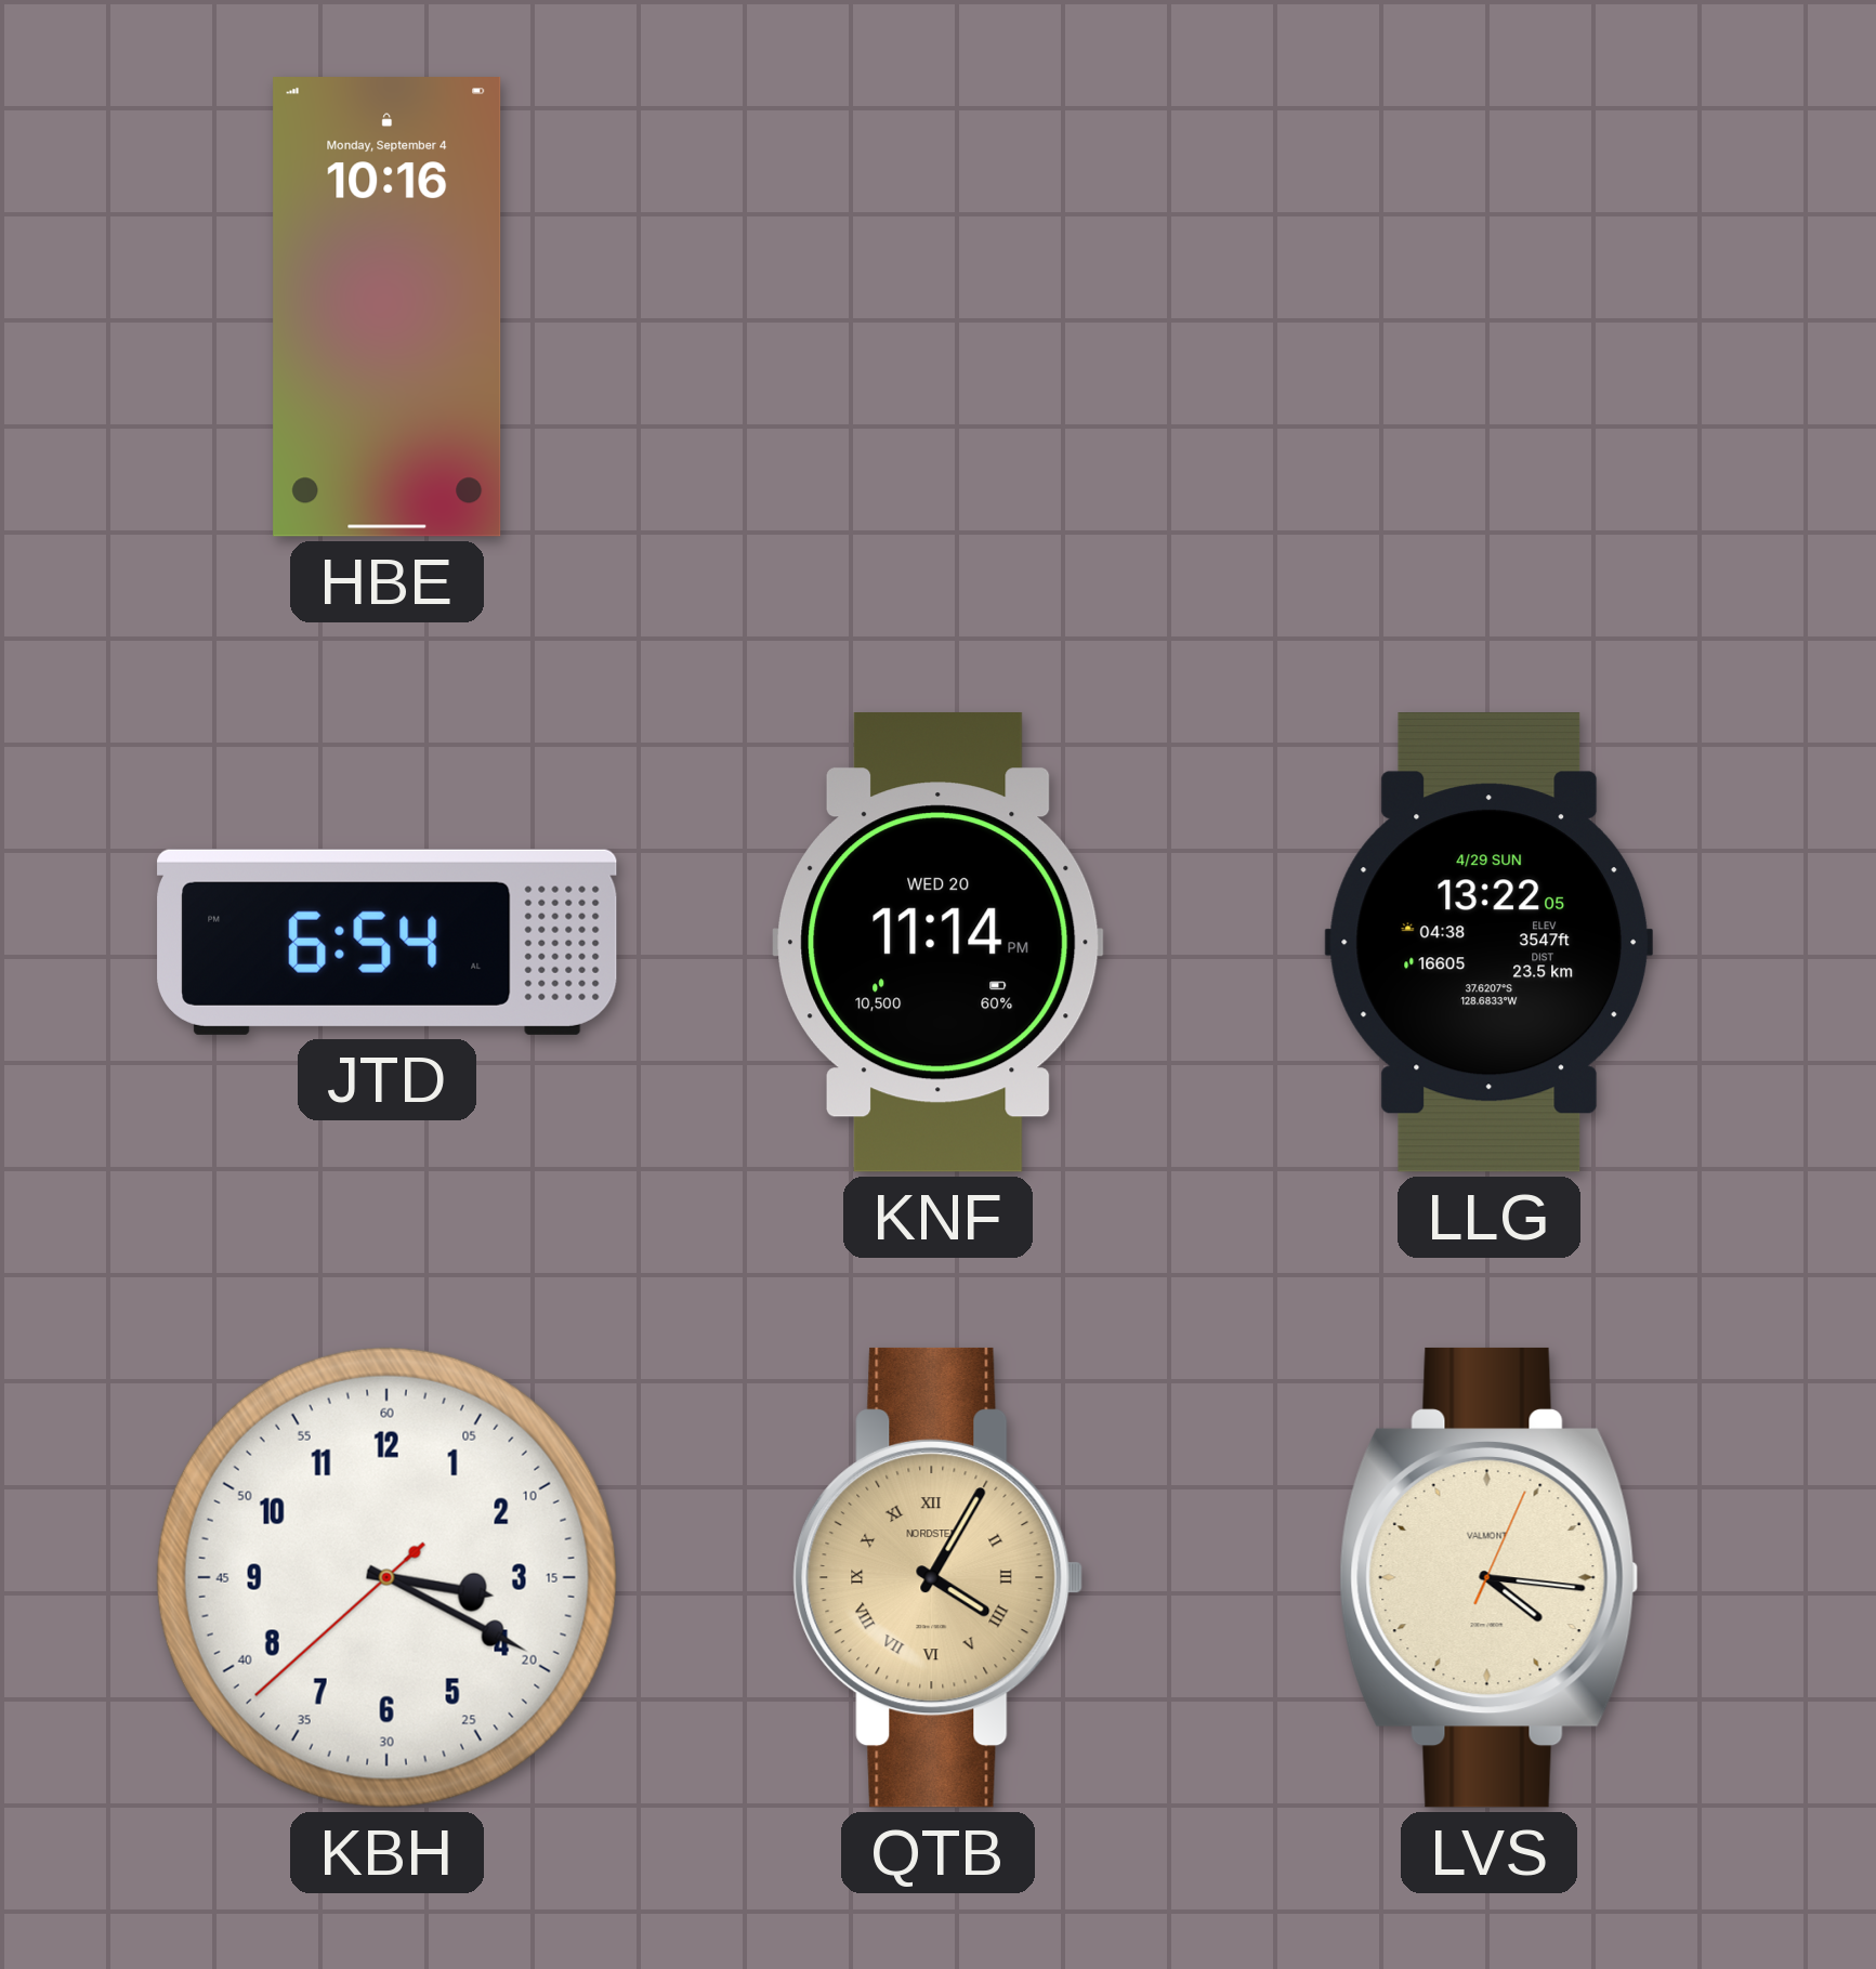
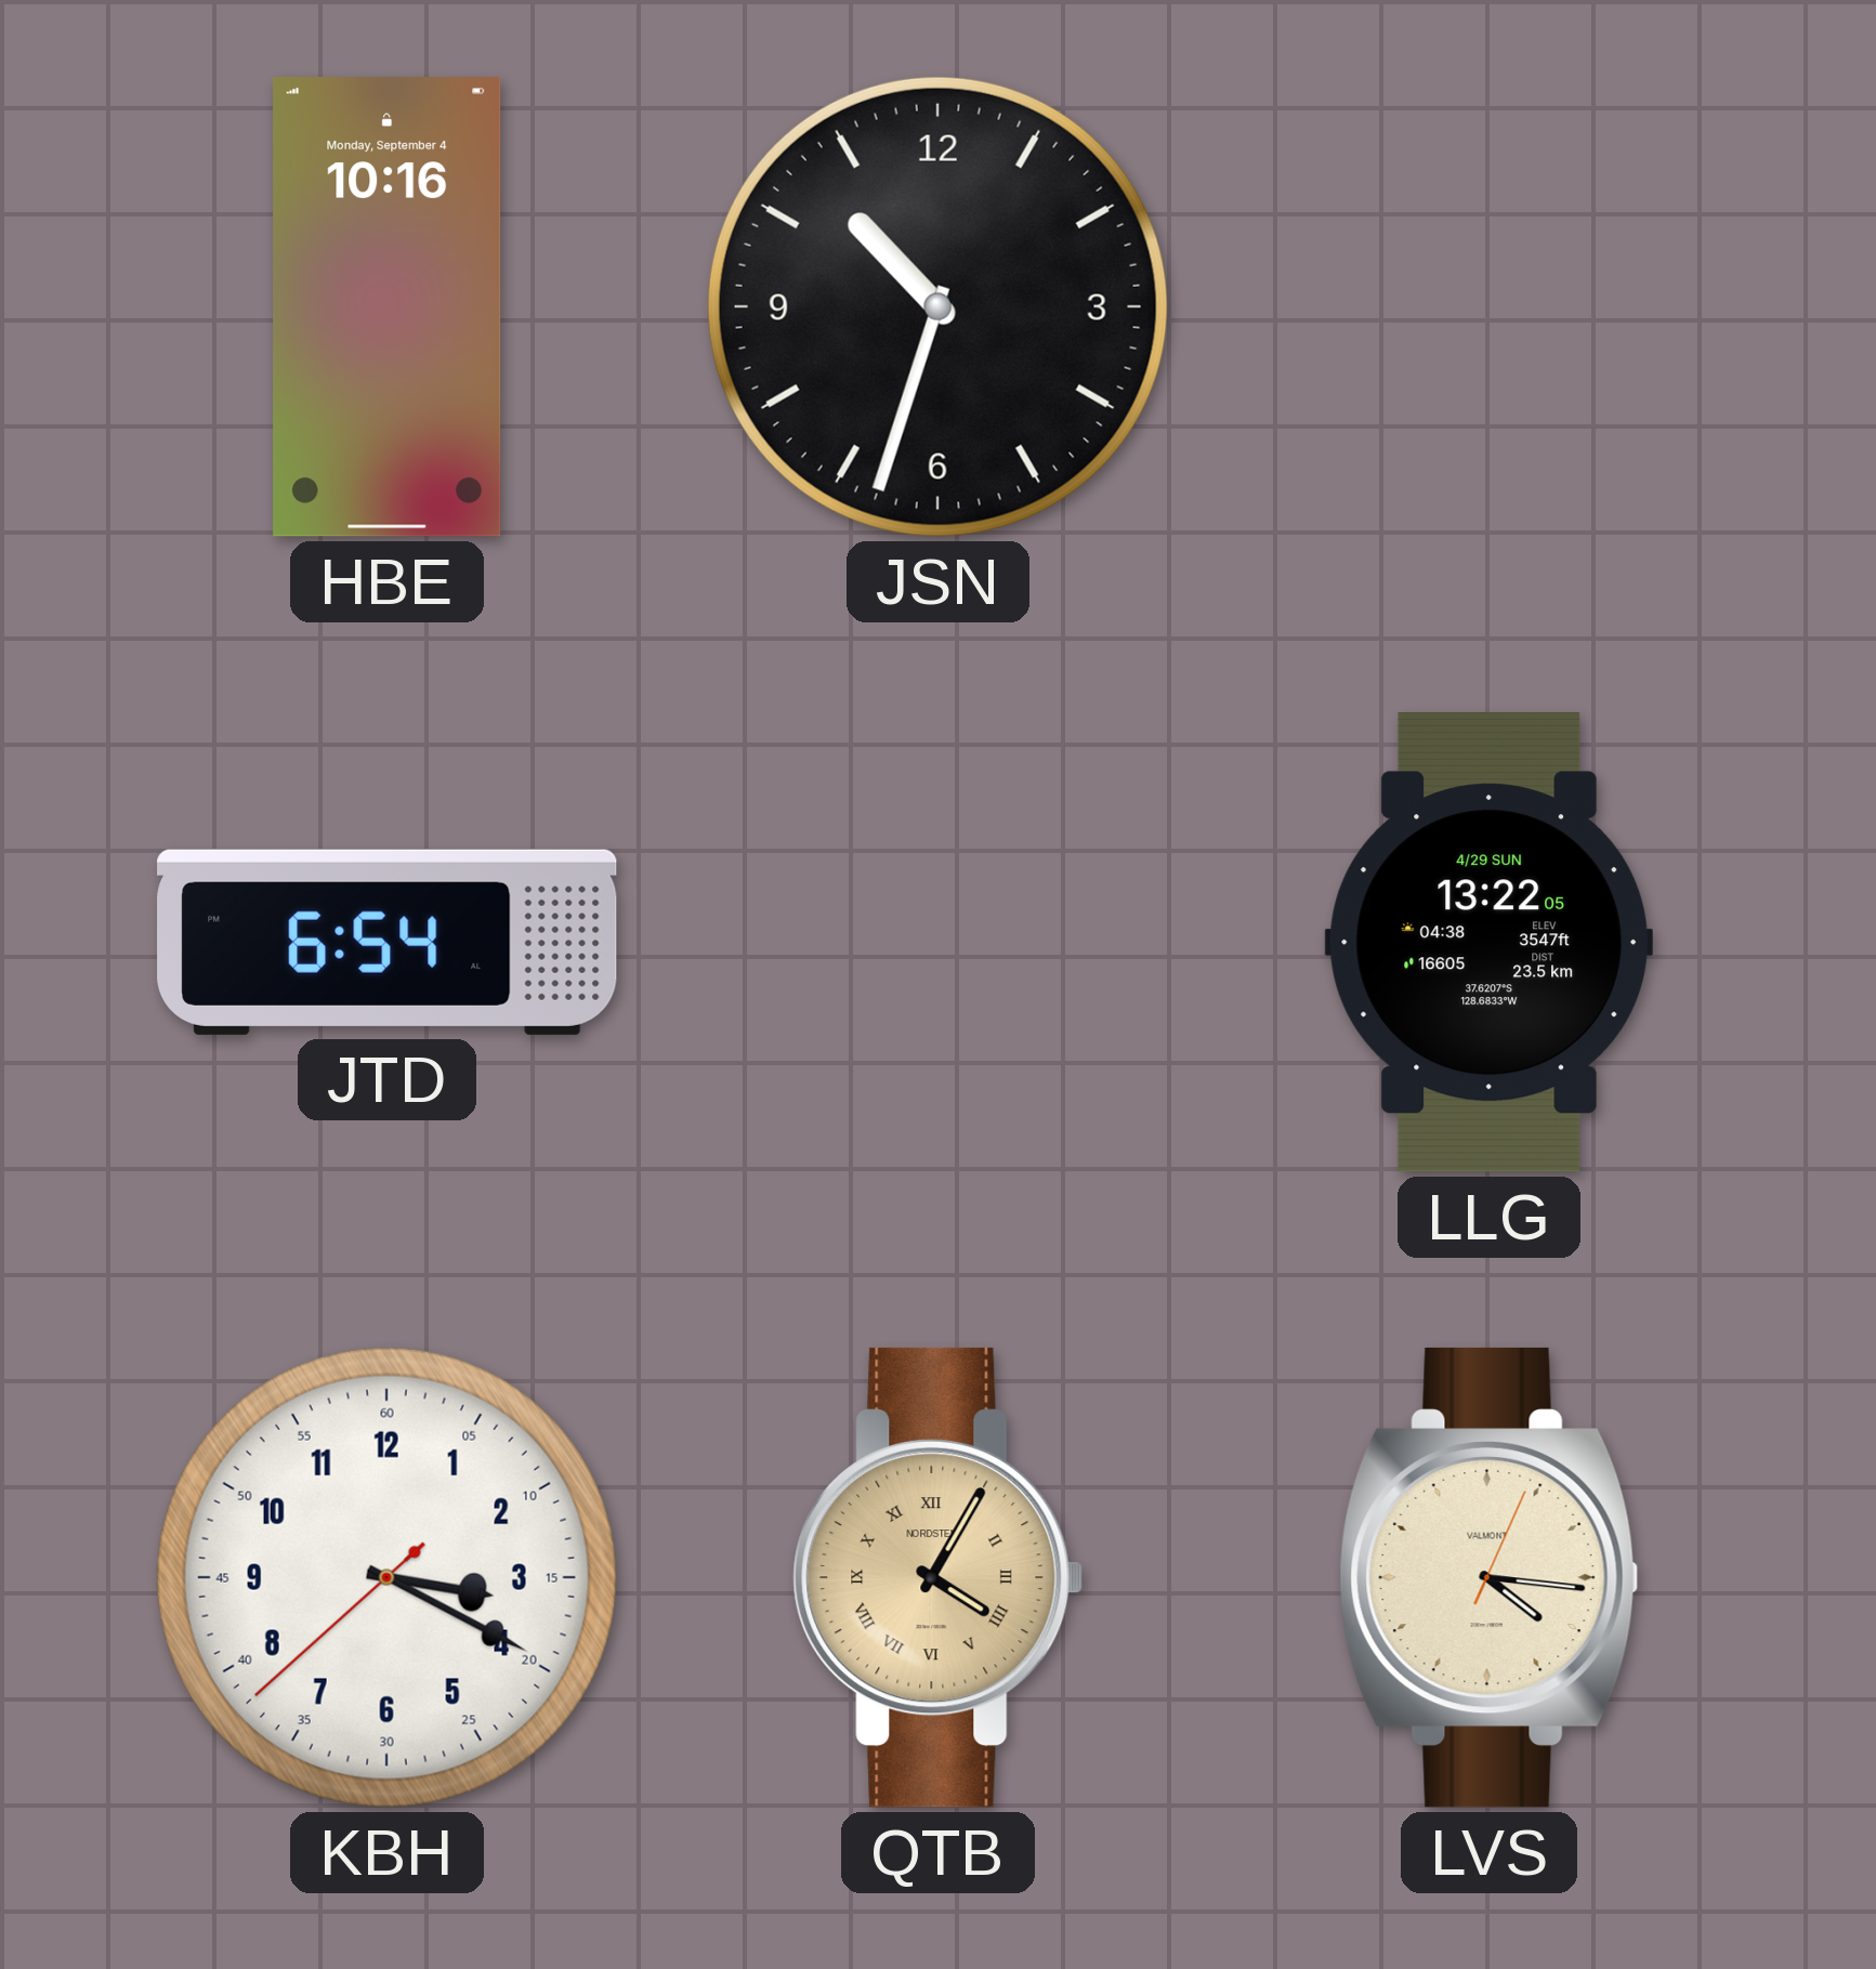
JSN: none -> 10:33 (937, 306)
KNF: 11:14 -> none (939, 943)
